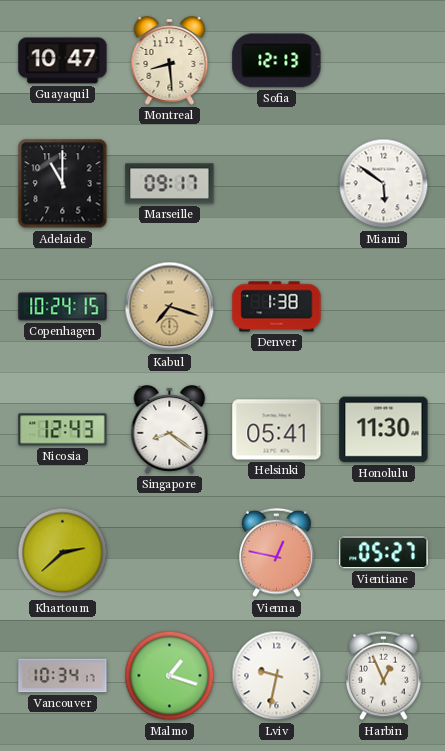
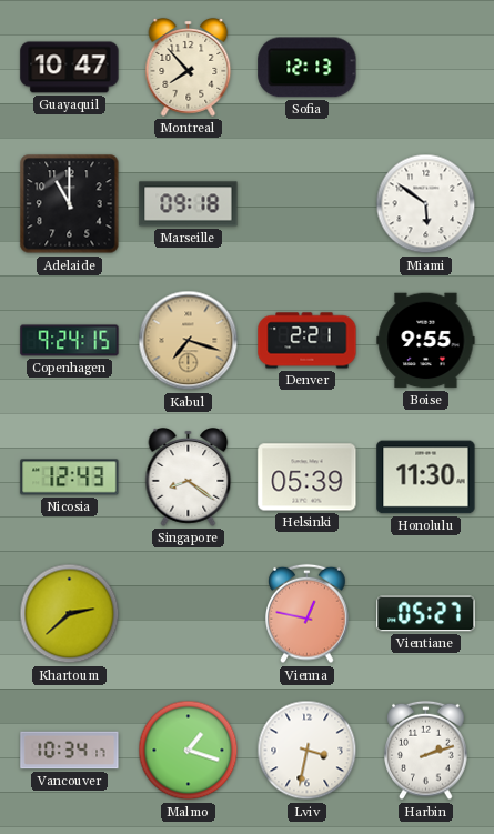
Montreal: 8:29 -> 7:53 (189, 68)
Marseille: 09:17 -> 09:18 (189, 204)
Copenhagen: 10:24 -> 9:24 (70, 341)
Denver: 1:38 -> 2:21 (308, 341)
Boise: none -> 9:55 (426, 341)
Helsinki: 05:41 -> 05:39 (308, 478)
Lviv: 9:32 -> 3:32 (308, 751)
Harbin: 12:56 -> 2:12 (426, 751)
